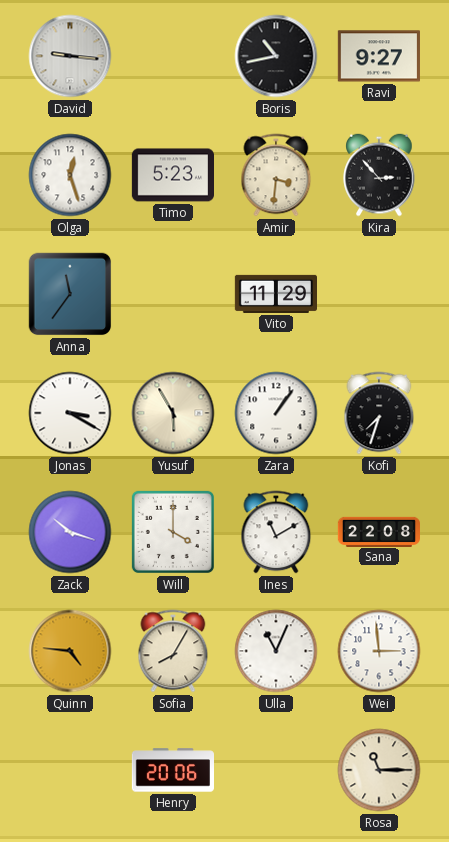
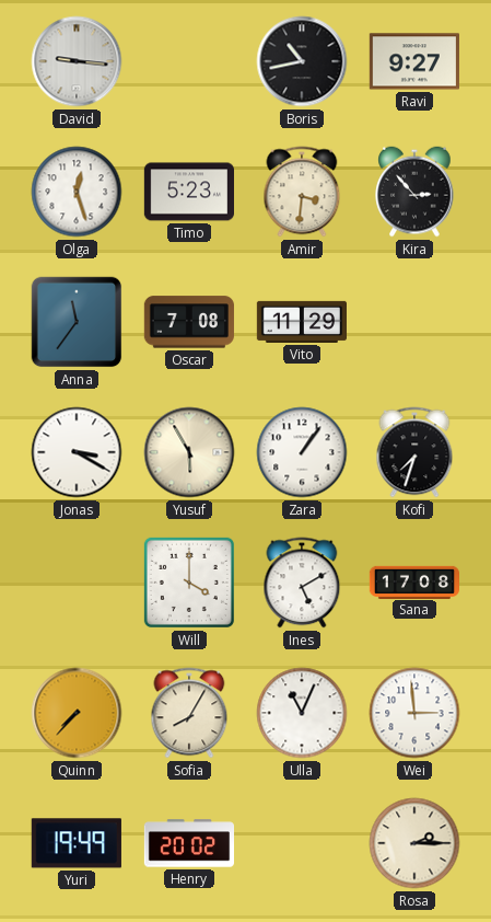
Oscar: none -> 7:08 (189, 322)
Zack: 10:18 -> none (70, 532)
Ines: 11:10 -> 5:10 (302, 583)
Sana: 22:08 -> 17:08 (413, 581)
Quinn: 4:46 -> 7:37 (77, 713)
Yuri: none -> 19:49 (77, 843)
Henry: 20:06 -> 20:02 (188, 843)
Rosa: 11:15 -> 2:15 (414, 843)
